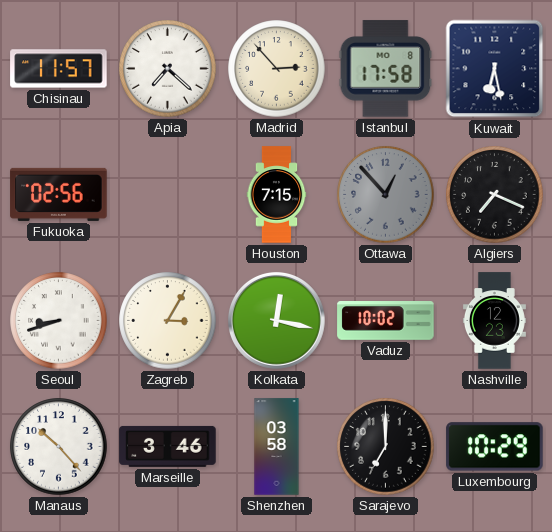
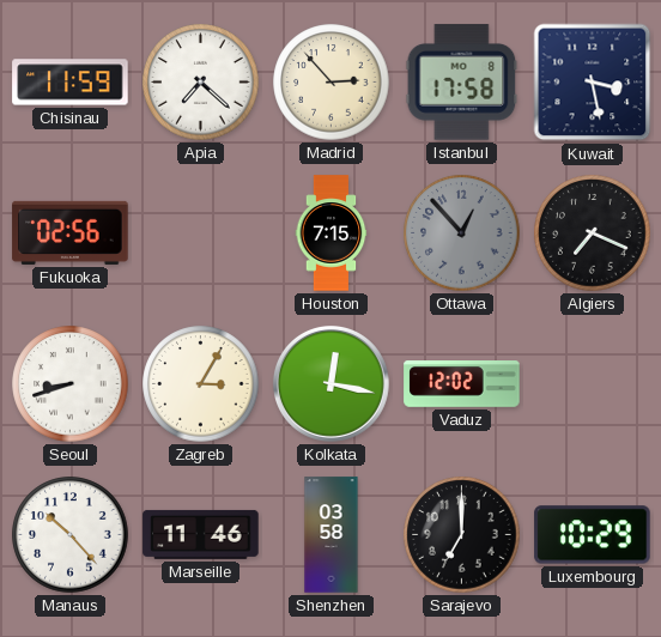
Chisinau: 11:57 -> 11:59 (71, 83)
Kuwait: 6:28 -> 3:28 (593, 83)
Vaduz: 10:02 -> 12:02 (462, 384)
Nashville: 12:23 -> none (494, 321)
Marseille: 3:46 -> 11:46 (201, 534)
